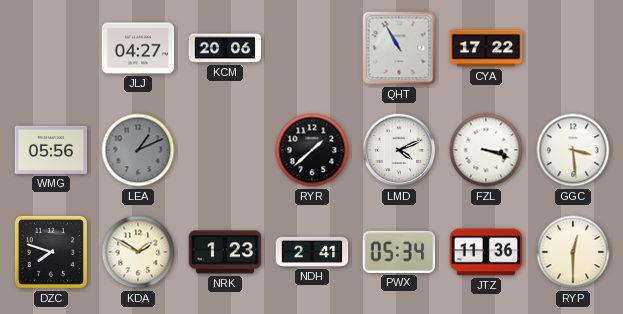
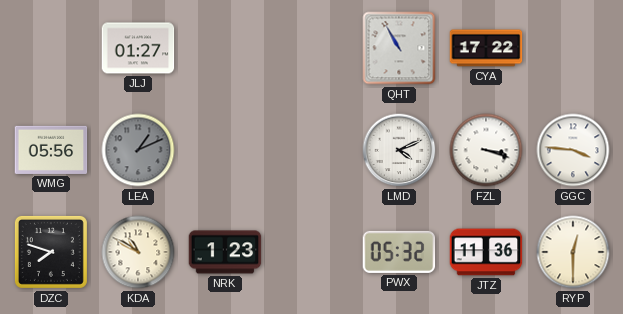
JLJ: 04:27 -> 01:27 (138, 48)
KCM: 20:06 -> none (225, 48)
RYR: 1:38 -> none (312, 150)
GGC: 3:29 -> 3:46 (573, 150)
KDA: 1:50 -> 10:50 (138, 252)
NDH: 2:41 -> none (312, 252)
PWX: 05:34 -> 05:32 (399, 252)
